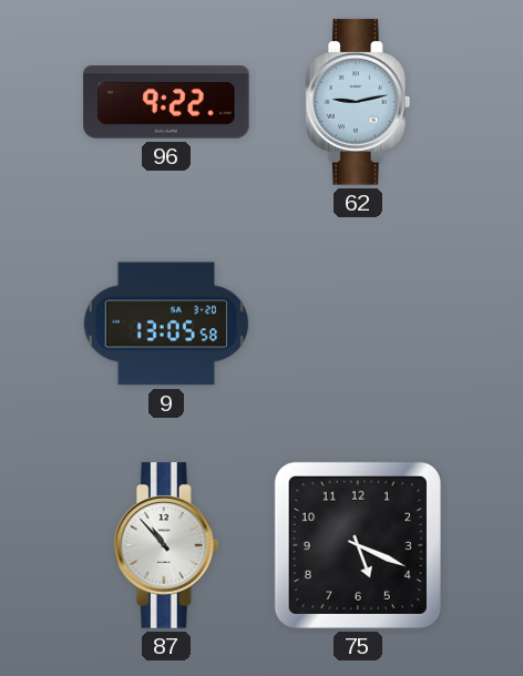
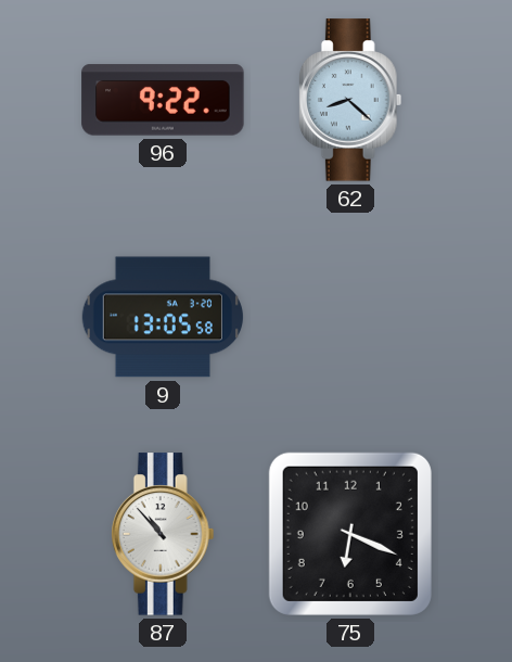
62: 9:13 -> 8:22 (350, 100)
75: 5:19 -> 6:19 (350, 534)
